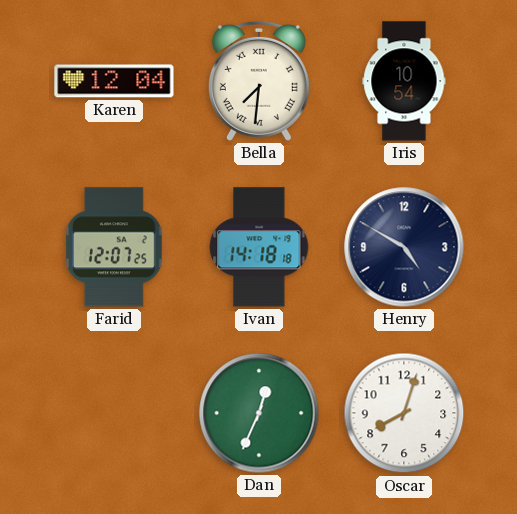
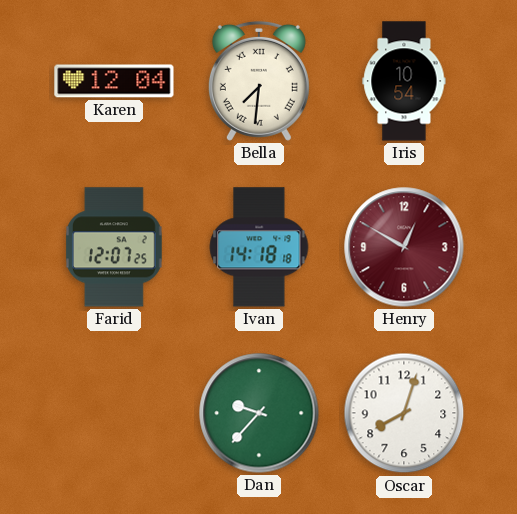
Henry: 4:50 -> 12:50 (404, 247)
Henry dial: navy -> burgundy (404, 247)
Dan: 12:34 -> 9:37 (259, 413)
